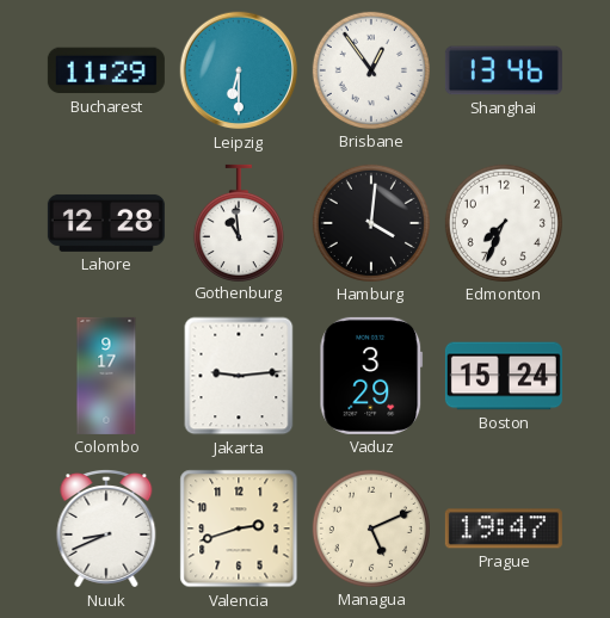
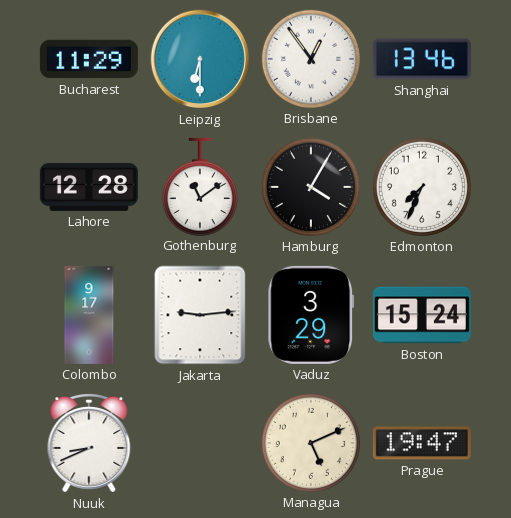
Gothenburg: 10:59 -> 11:09 (200, 186)
Hamburg: 4:01 -> 4:05 (311, 187)
Valencia: 2:42 -> none (239, 529)
